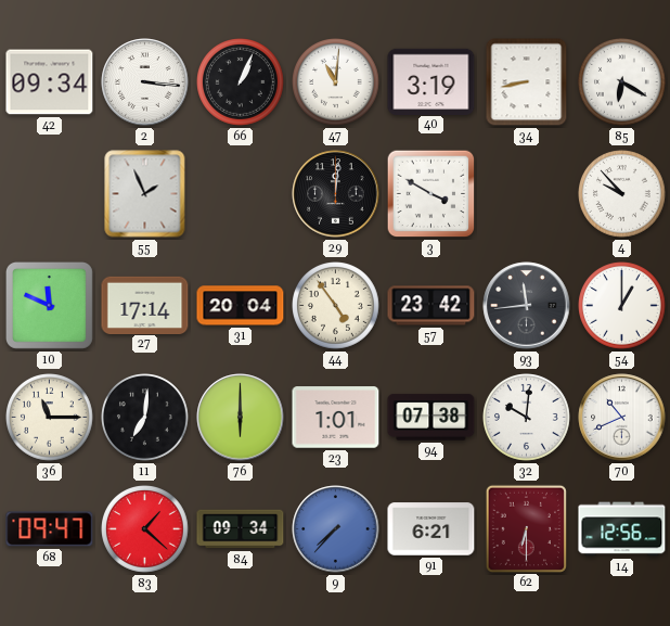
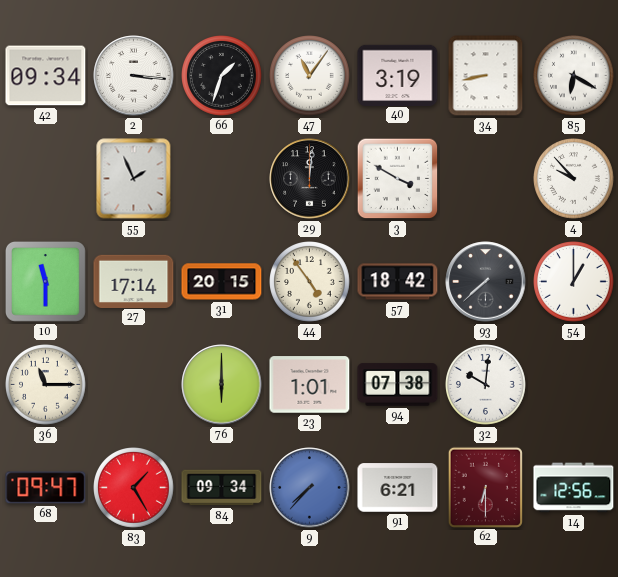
66: 1:04 -> 1:33 (222, 76)
47: 11:01 -> 11:06 (310, 76)
10: 11:49 -> 11:30 (45, 281)
31: 20:04 -> 20:15 (222, 282)
57: 23:42 -> 18:42 (398, 282)
93: 11:44 -> 7:38 (486, 282)
11: 7:01 -> none (145, 418)
70: 10:41 -> none (622, 418)
83: 1:22 -> 1:25 (134, 488)
